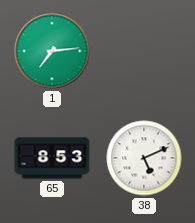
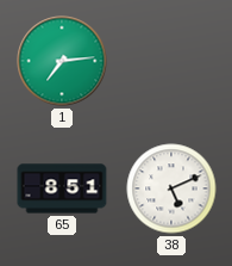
65: 8:53 -> 8:51 (62, 188)
